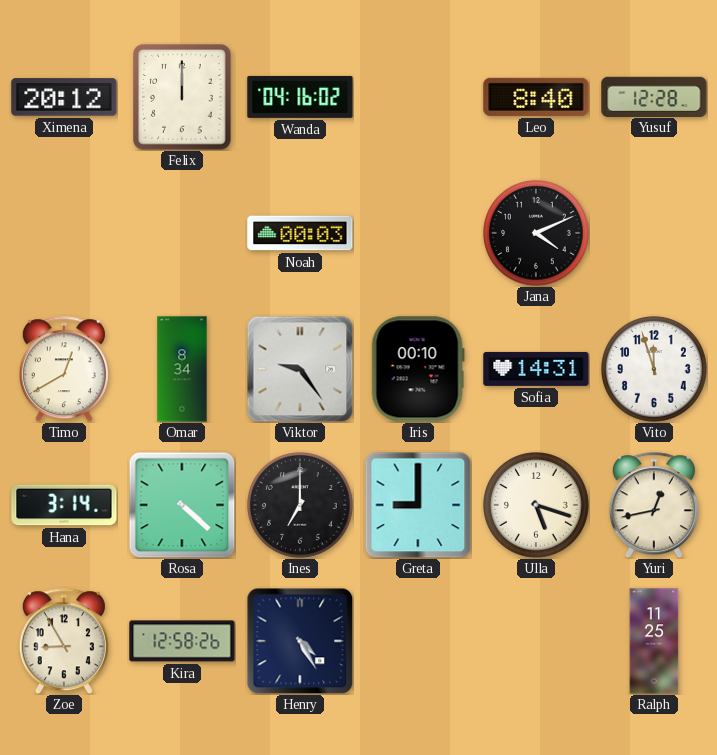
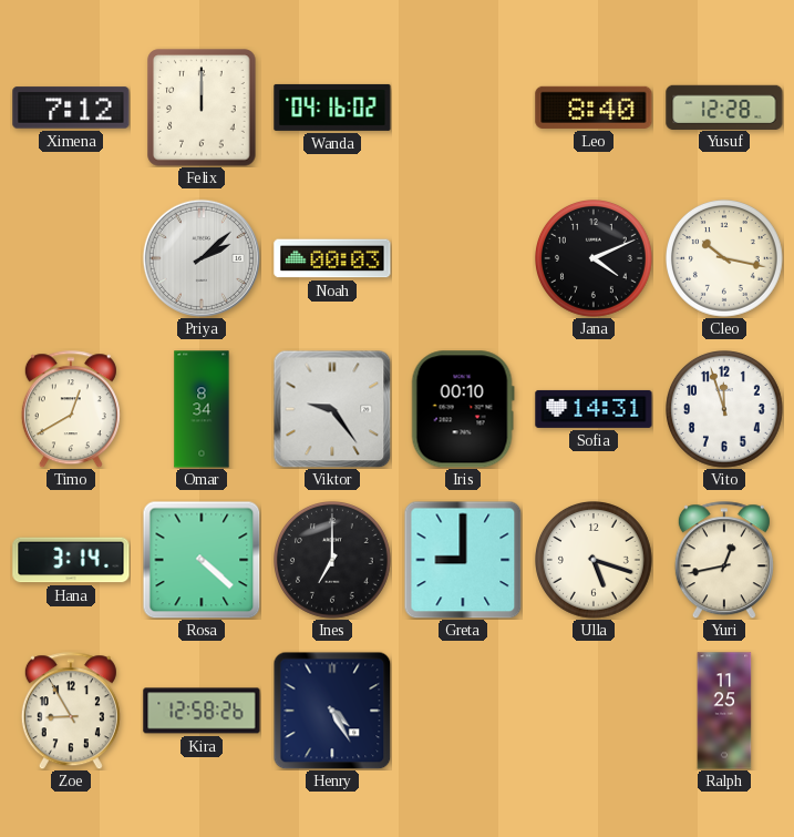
Ximena: 20:12 -> 7:12 (71, 108)
Priya: none -> 2:08 (202, 258)
Cleo: none -> 10:17 (725, 259)
